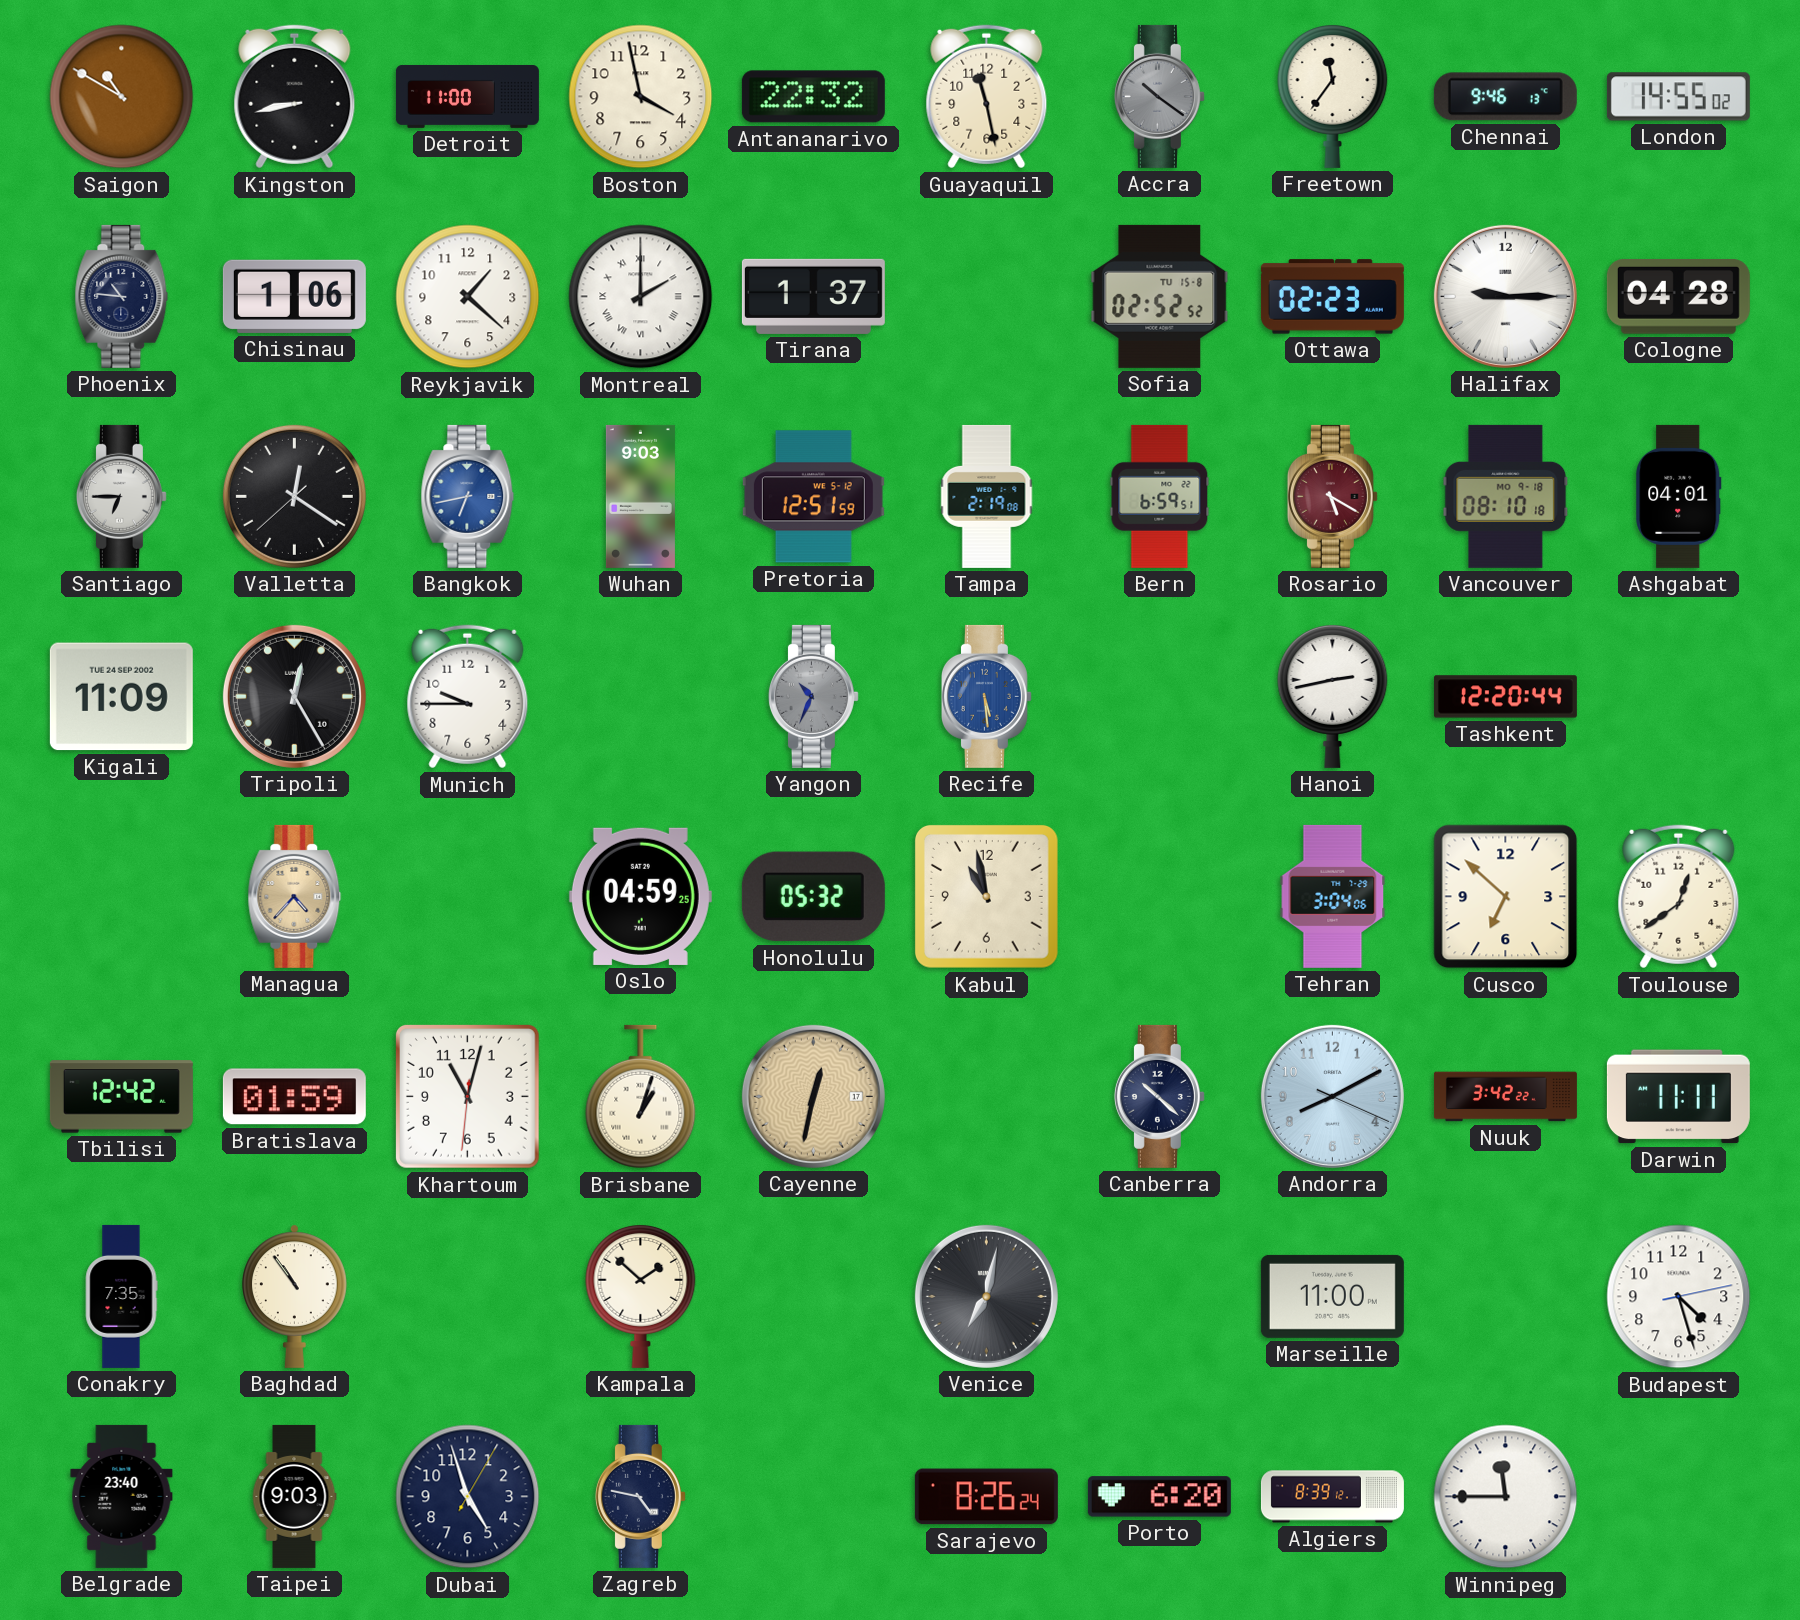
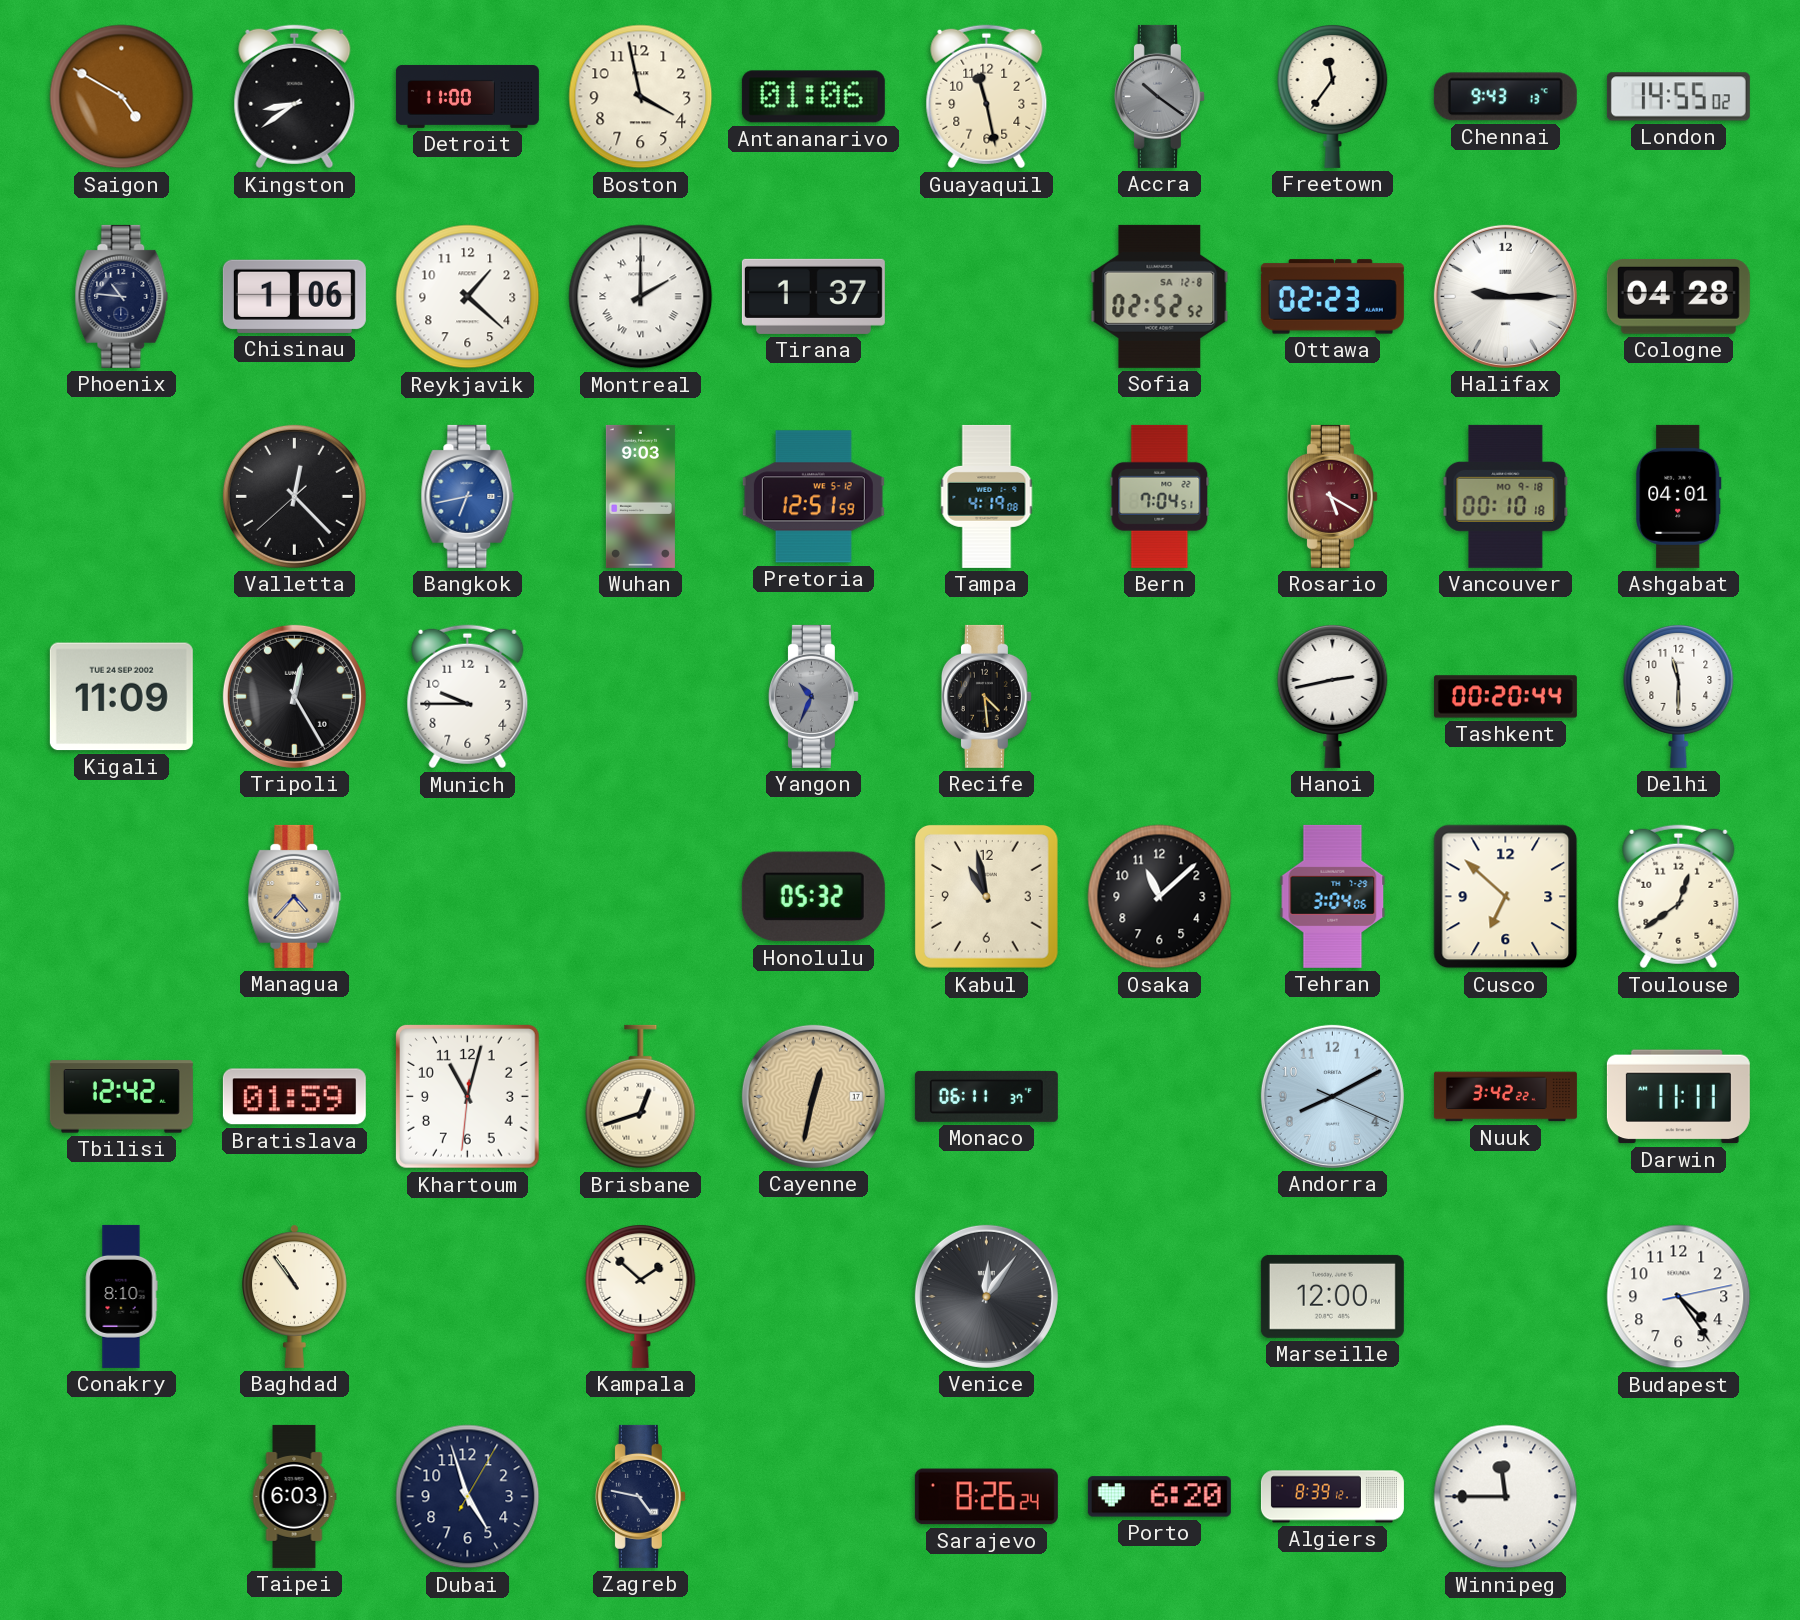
Saigon: 10:50 -> 4:50 (122, 97)
Kingston: 8:43 -> 8:39 (295, 97)
Antananarivo: 22:32 -> 01:06 (813, 97)
Chennai: 9:46 -> 9:43 (1505, 97)
Sofia date: TU 15-8 -> SA 12-8 (1160, 296)
Santiago: 6:45 -> none (121, 496)
Valletta: 12:20 -> 12:22 (294, 496)
Tampa: 2:19 -> 4:19 (987, 496)
Bern: 6:59 -> 7:04 (1160, 496)
Vancouver: 08:10 -> 00:10 (1506, 496)
Recife: 5:29 -> 4:29 (986, 696)
Recife dial: blue -> black (986, 696)
Tashkent: 12:20 -> 00:20 (1505, 697)
Delhi: none -> 11:30 (1679, 697)
Oslo: 04:59 -> none (640, 896)
Osaka: none -> 11:08 (1160, 897)
Brisbane: 1:03 -> 12:42 (641, 1097)
Monaco: none -> 06:11 (986, 1096)
Canberra: 10:22 -> none (1159, 1096)
Conakry: 7:35 -> 8:10 (121, 1296)
Venice: 7:02 -> 12:06 (986, 1296)
Marseille: 11:00 -> 12:00 (1332, 1296)
Budapest: 4:27 -> 4:24 (1679, 1297)
Belgrade: 23:40 -> none (122, 1496)
Taipei: 9:03 -> 6:03 (294, 1496)
